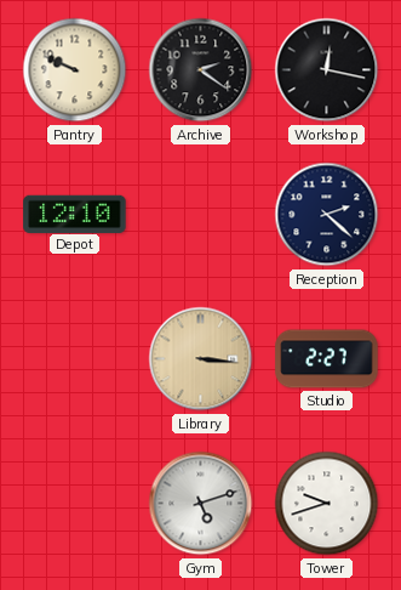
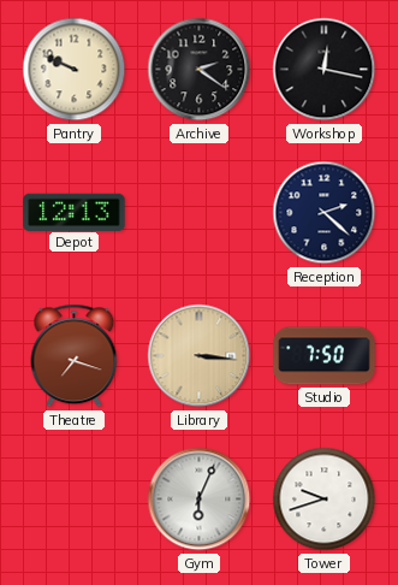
Depot: 12:10 -> 12:13 (75, 212)
Theatre: none -> 7:18 (75, 356)
Studio: 2:27 -> 7:50 (325, 356)
Gym: 5:12 -> 6:04 (200, 500)
